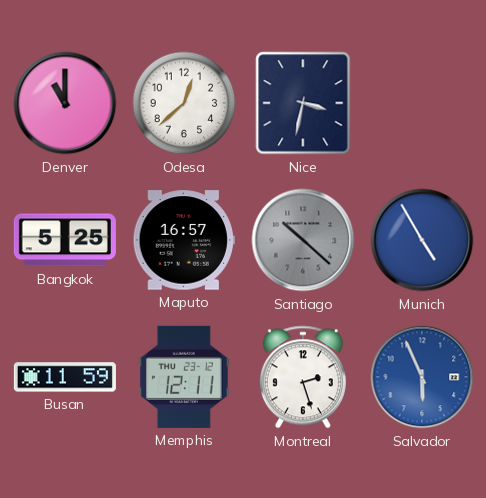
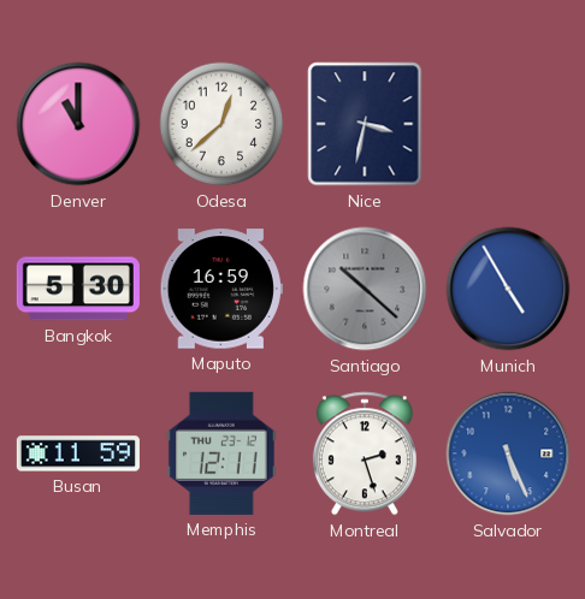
Bangkok: 5:25 -> 5:30 (78, 289)
Maputo: 16:57 -> 16:59 (221, 289)
Salvador: 5:56 -> 5:26 (508, 453)
